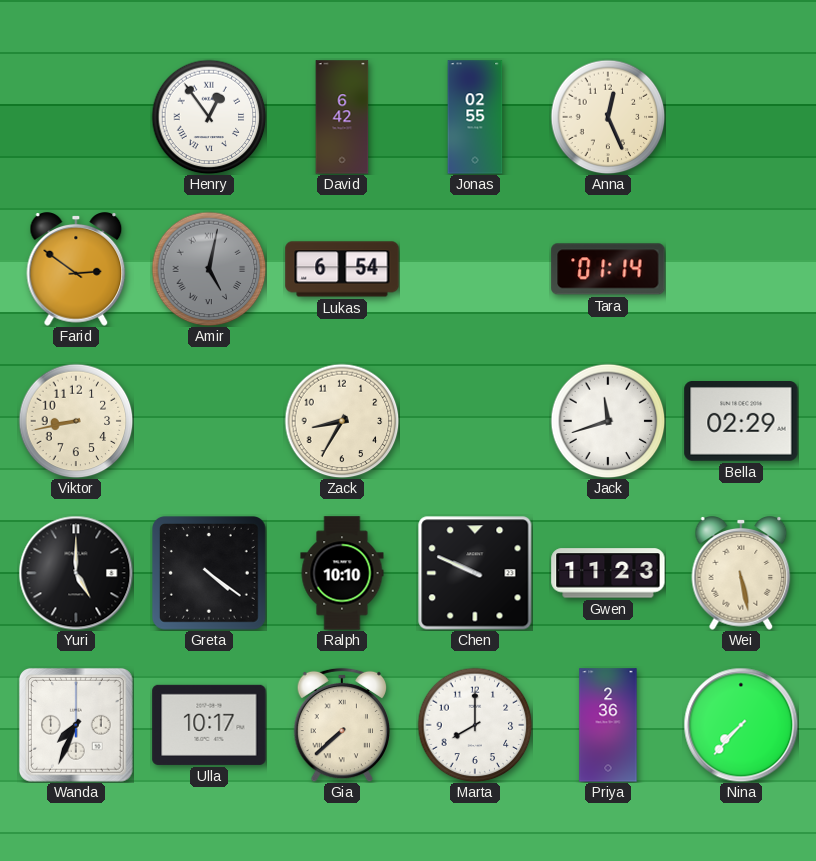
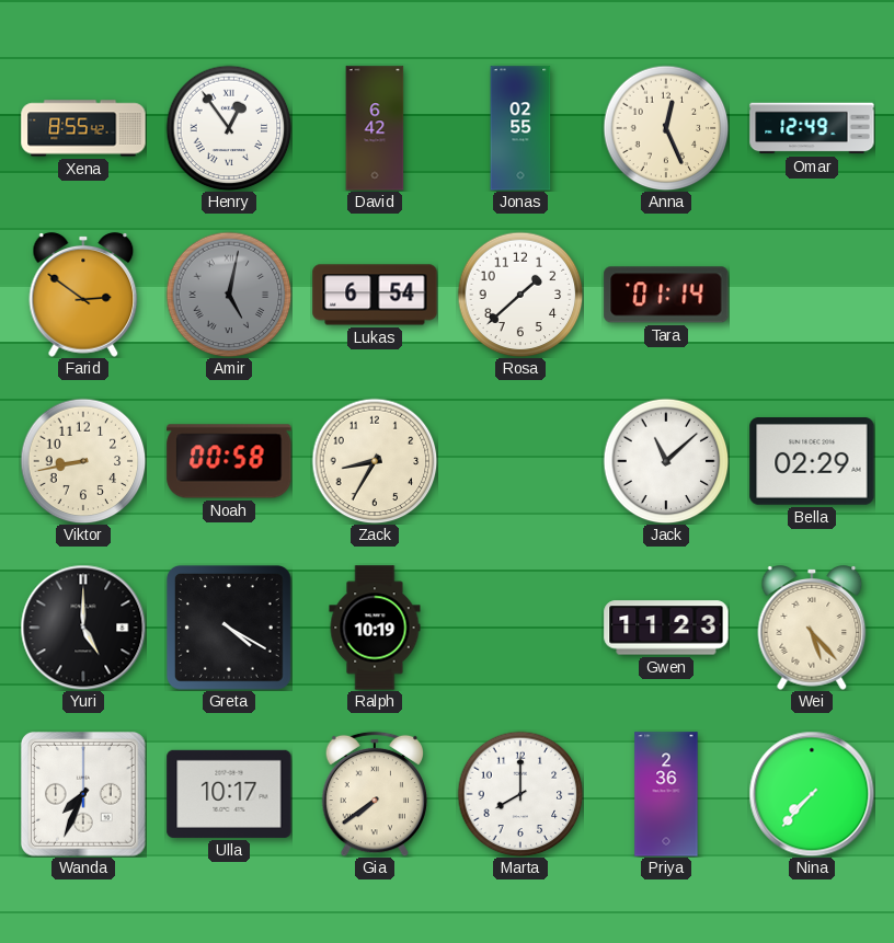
Xena: none -> 8:55 (83, 128)
Omar: none -> 12:49 (812, 128)
Rosa: none -> 1:38 (520, 295)
Noah: none -> 00:58 (229, 461)
Jack: 11:42 -> 11:08 (666, 461)
Greta: 4:21 -> 4:20 (229, 628)
Ralph: 10:10 -> 10:19 (375, 628)
Chen: 9:49 -> none (475, 573)
Wei: 5:28 -> 5:23 (812, 628)
Gia: 7:38 -> 7:39 (375, 794)
